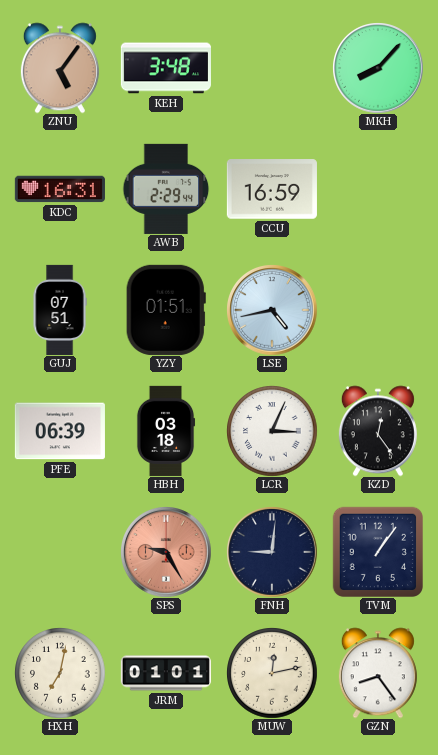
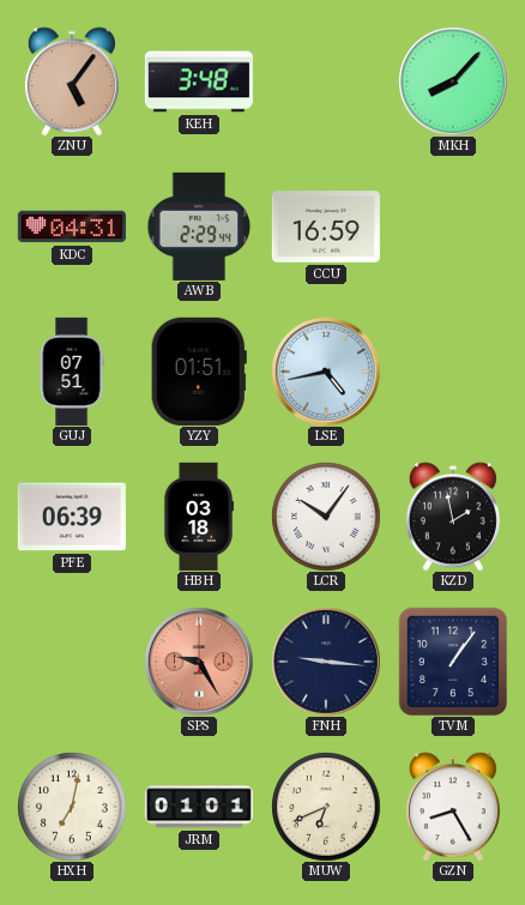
KDC: 16:31 -> 04:31 (72, 227)
LCR: 3:04 -> 10:06 (326, 517)
KZD: 12:24 -> 1:58 (453, 517)
FNH: 9:01 -> 9:16 (326, 662)
MUW: 12:13 -> 6:41 (326, 807)
GZN: 8:24 -> 8:25 (453, 807)
